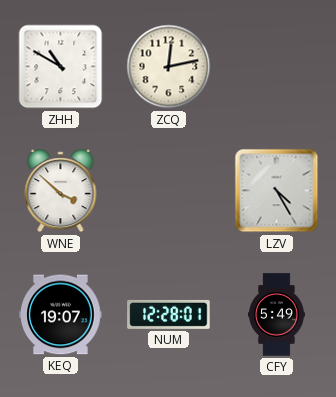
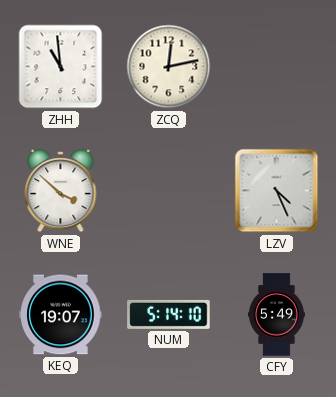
ZHH: 10:50 -> 10:59 (61, 67)
LZV: 4:25 -> 4:26 (277, 191)
NUM: 12:28 -> 5:14 (169, 314)
